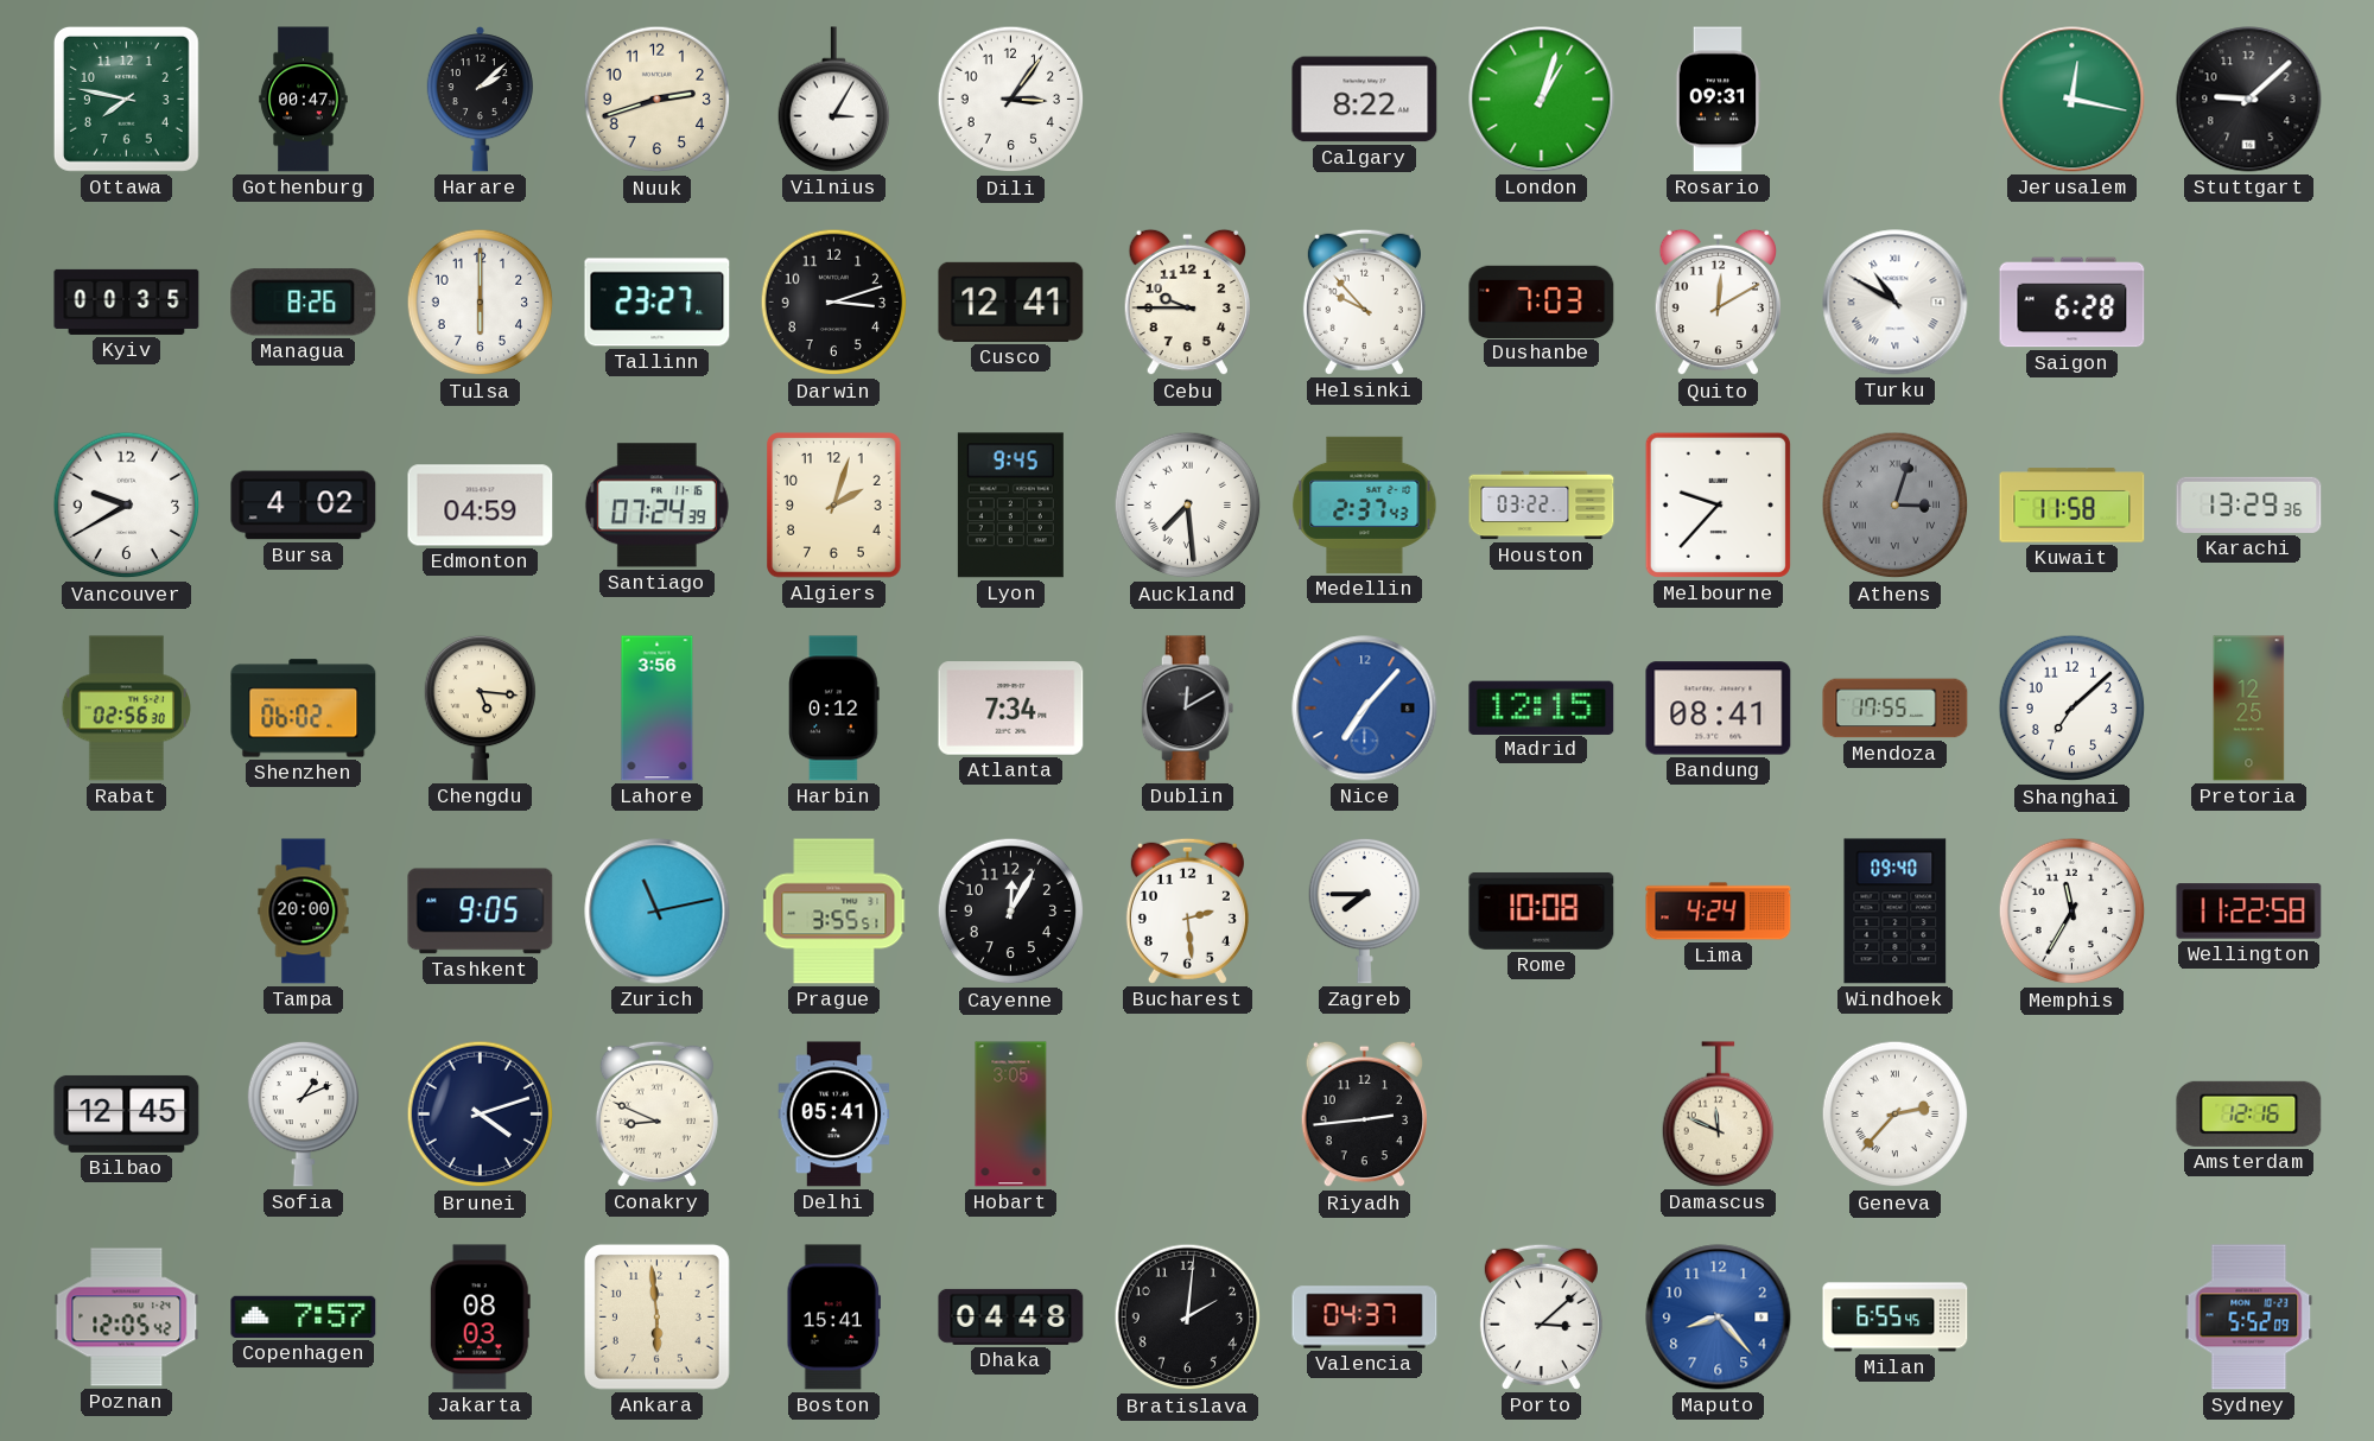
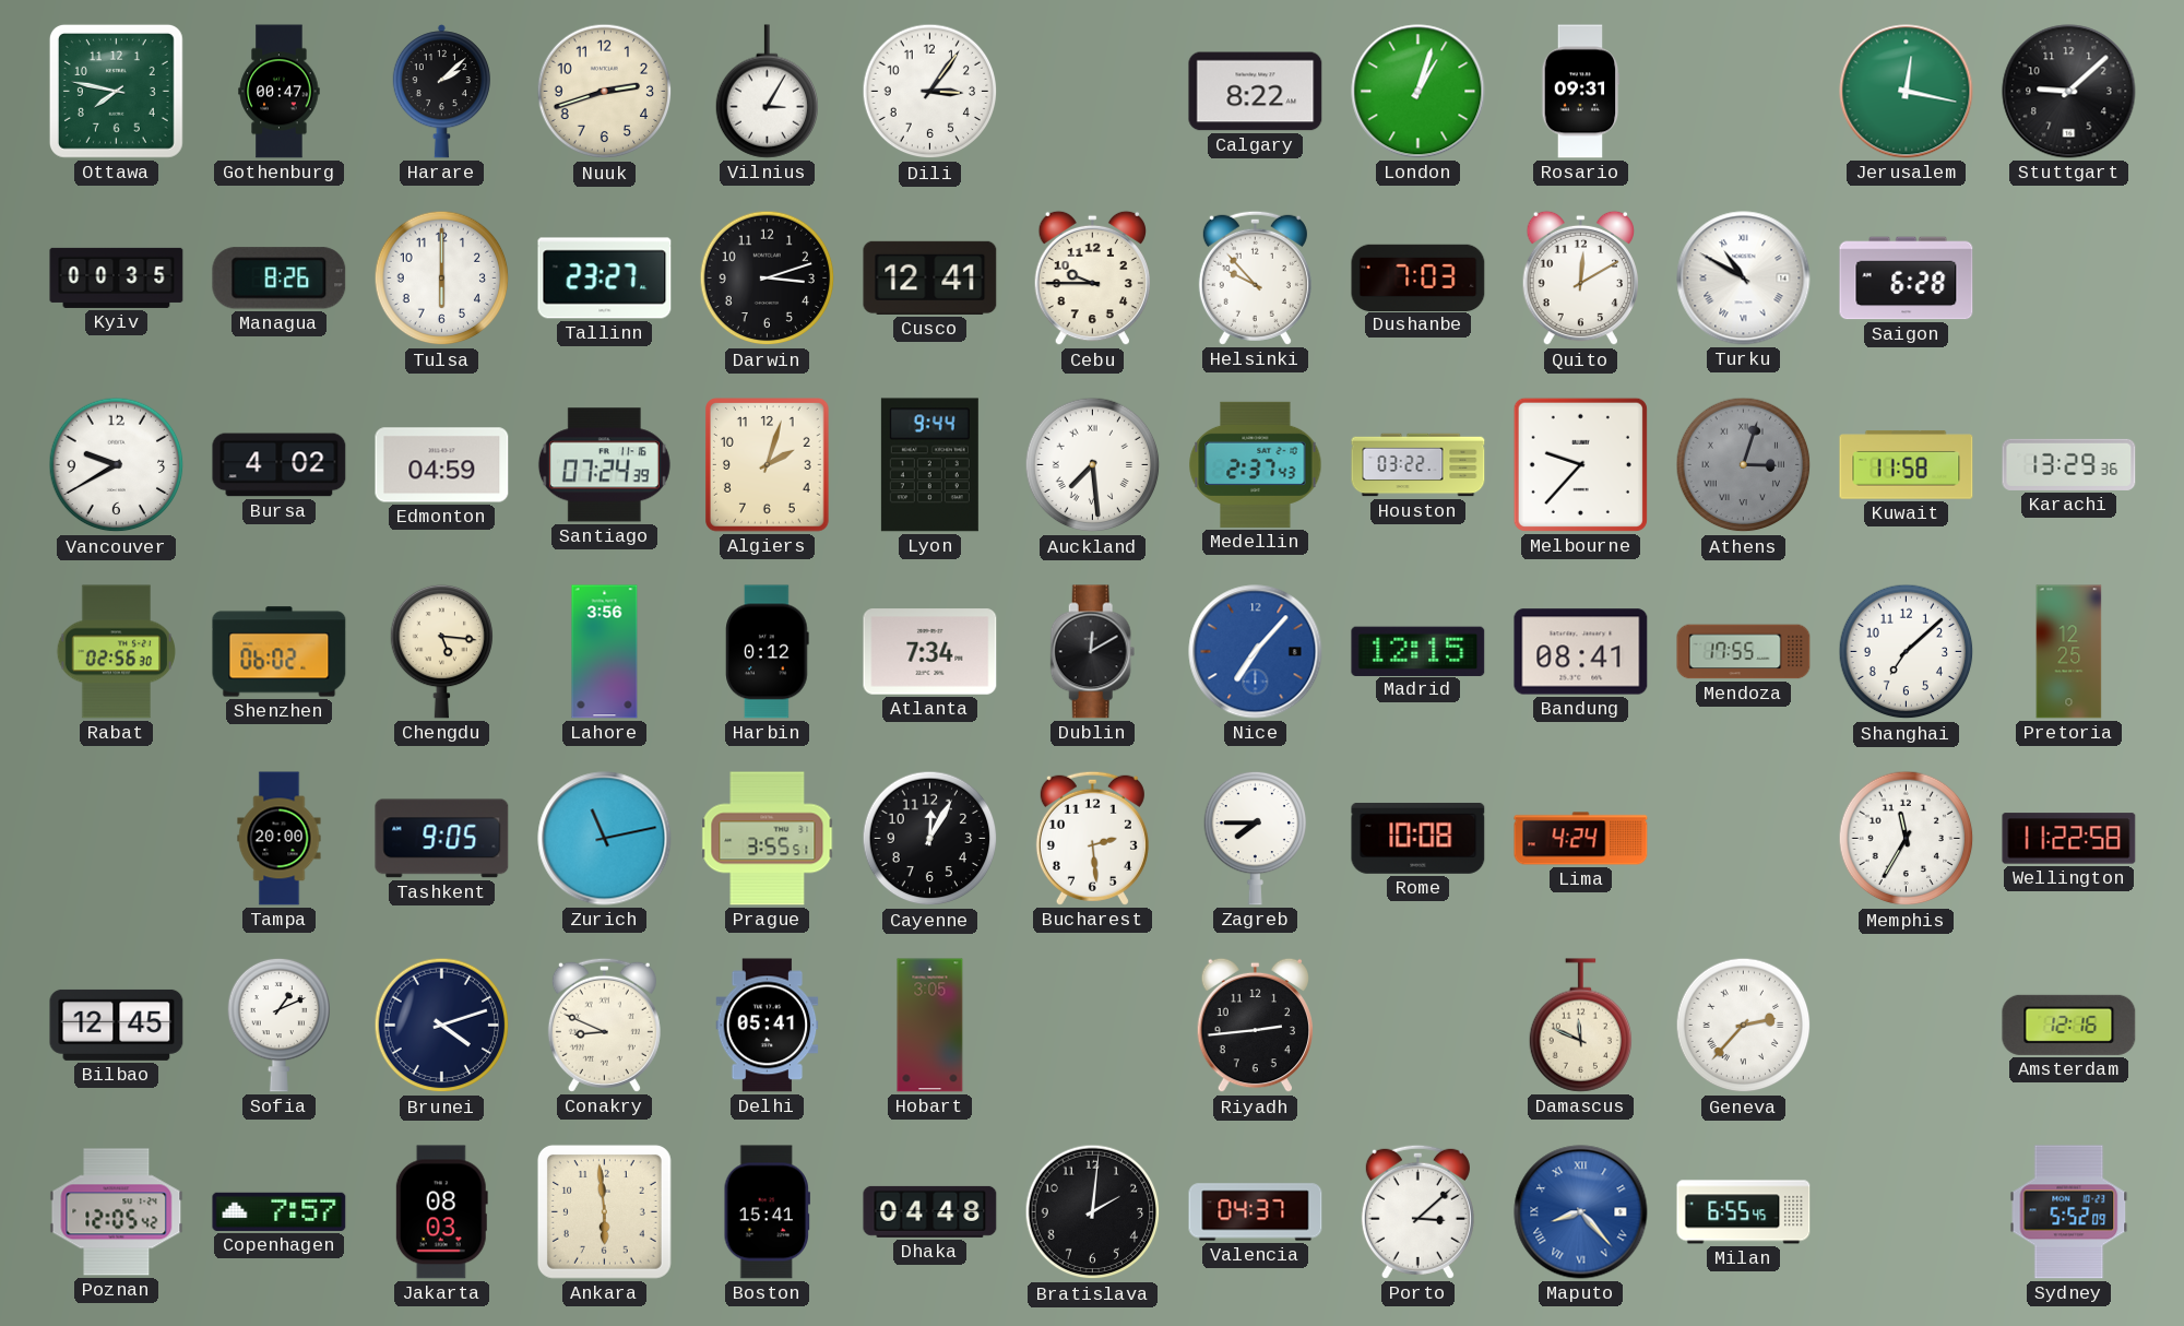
Lyon: 9:45 -> 9:44 (929, 465)
Windhoek: 09:40 -> none (1896, 912)
Maputo numerals: Arabic -> Roman (1581, 1212)
